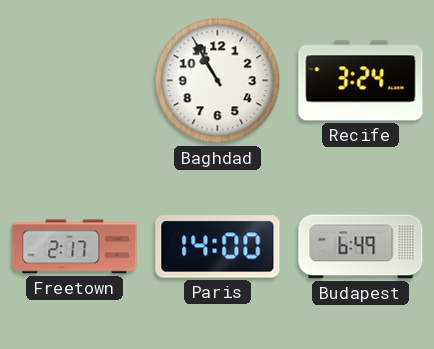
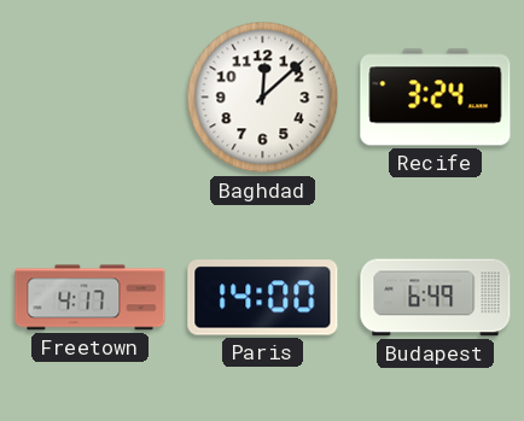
Baghdad: 10:55 -> 12:08 (263, 98)
Freetown: 2:17 -> 4:17 (91, 298)
